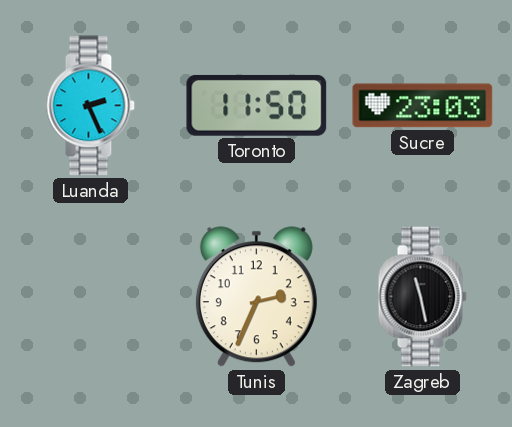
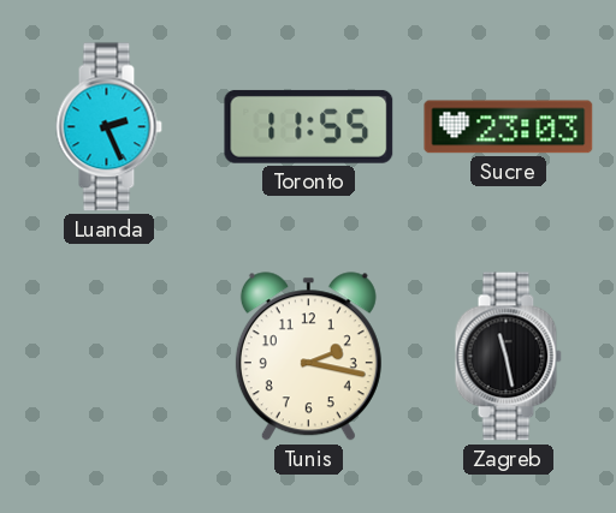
Toronto: 11:50 -> 11:55 (309, 126)
Tunis: 2:34 -> 2:17 (308, 357)
